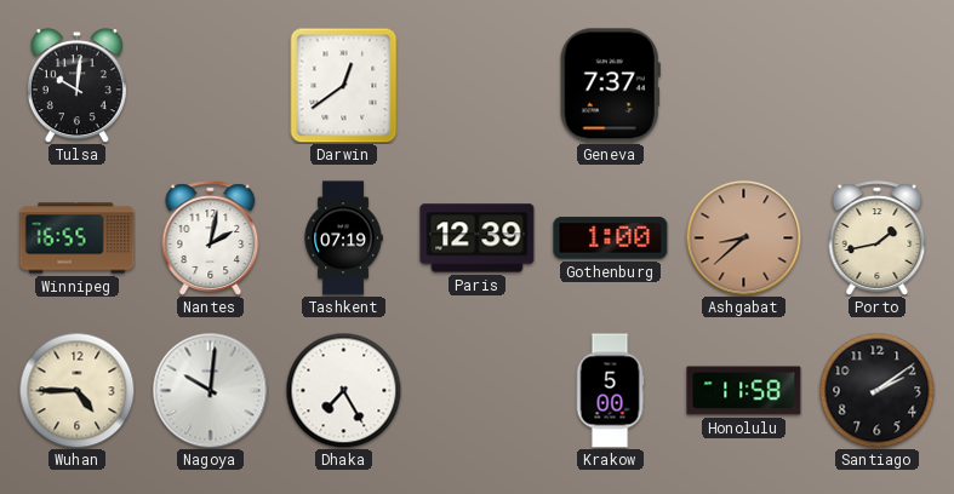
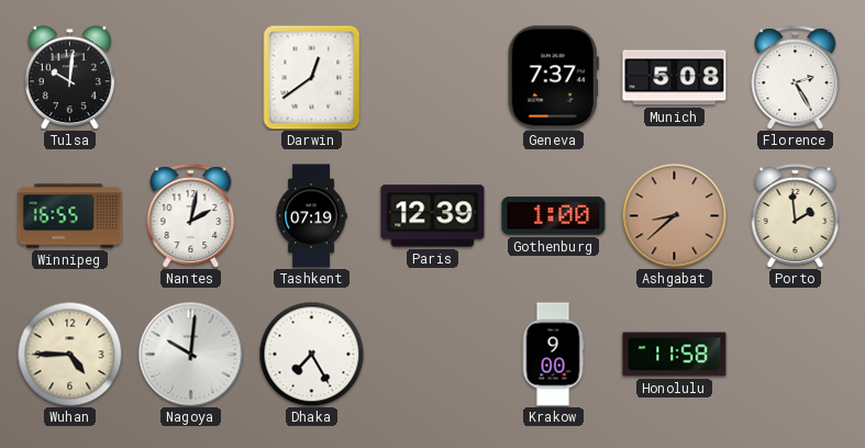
Munich: none -> 5:08 (675, 78)
Florence: none -> 2:25 (796, 78)
Porto: 1:43 -> 1:59 (796, 216)
Krakow: 5:00 -> 9:00 (553, 355)
Santiago: 2:09 -> none (876, 390)
